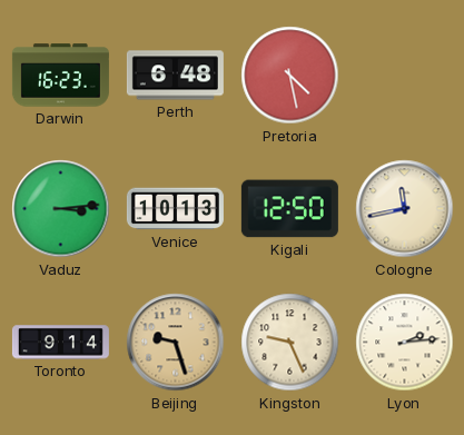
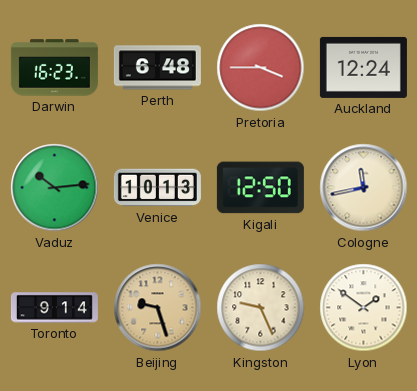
Pretoria: 4:28 -> 3:45 (261, 68)
Auckland: none -> 12:24 (363, 67)
Vaduz: 3:14 -> 10:14 (55, 188)
Lyon: 2:14 -> 1:51 (364, 308)
